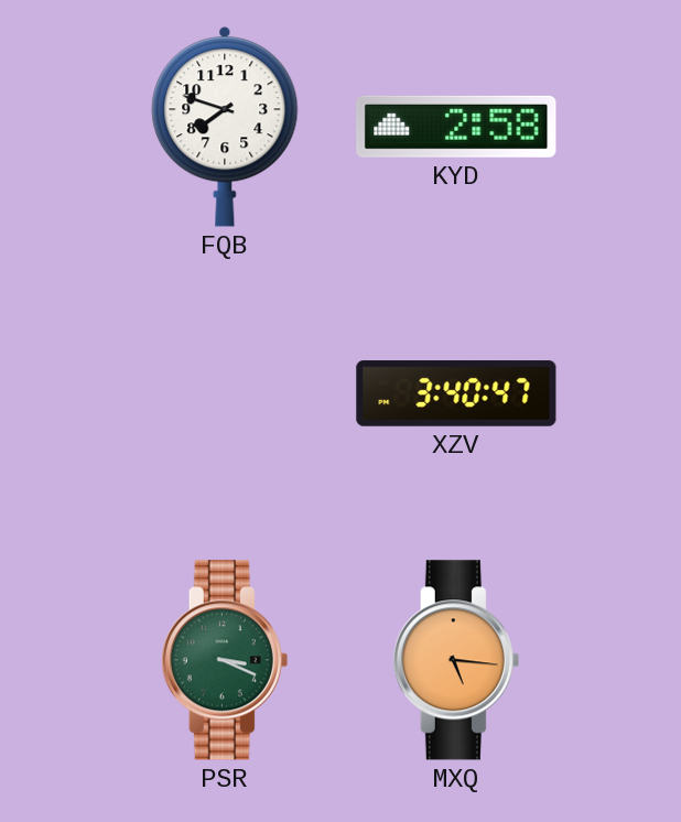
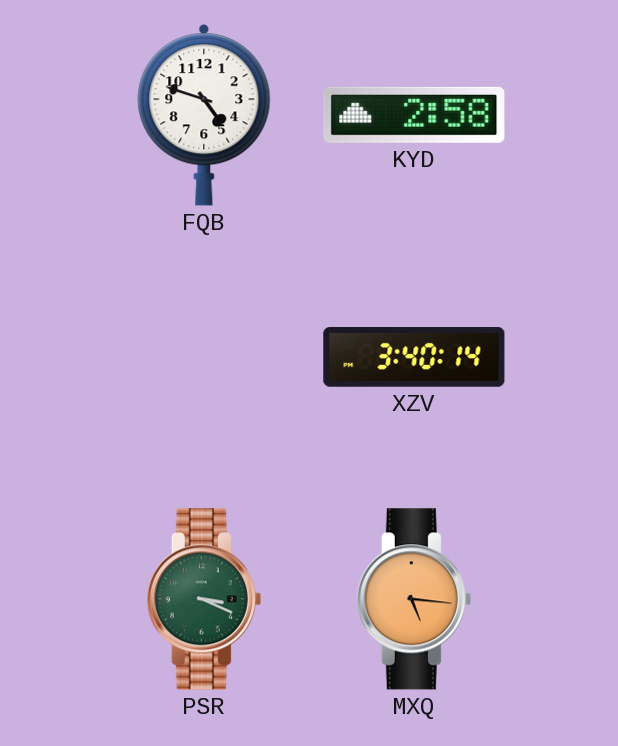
FQB: 7:48 -> 4:48 (204, 115)
XZV: 3:40:47 -> 3:40:14 (414, 357)
